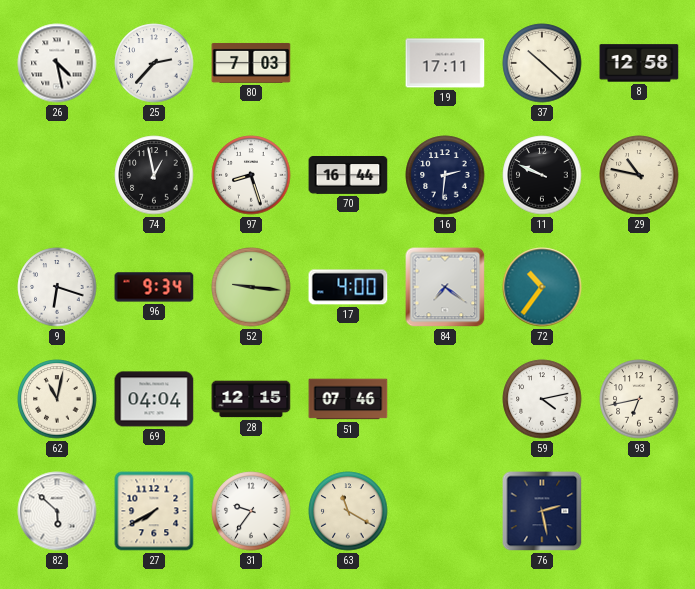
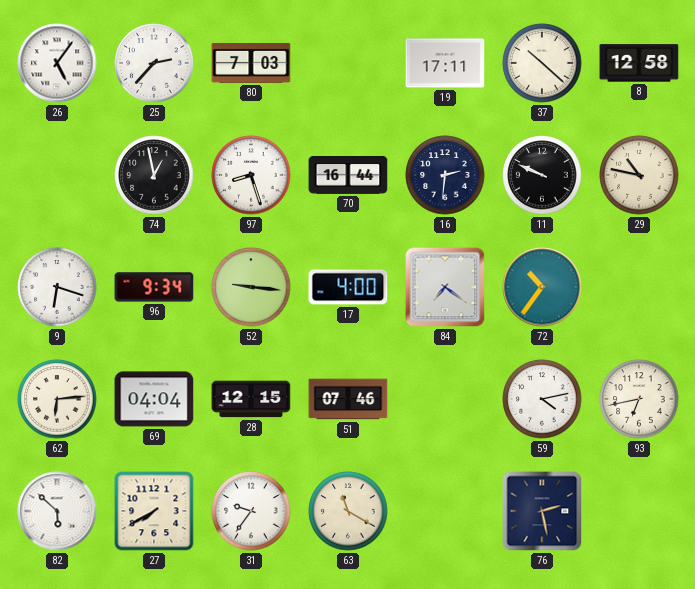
26: 4:28 -> 5:06 (57, 63)
62: 11:02 -> 6:14 (57, 399)
